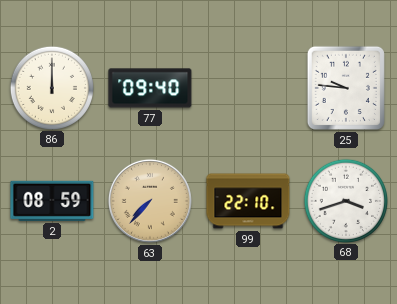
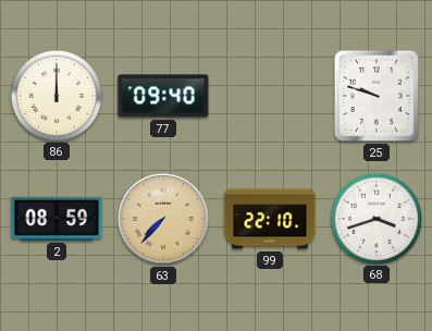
25: 9:46 -> 9:48 (377, 96)
